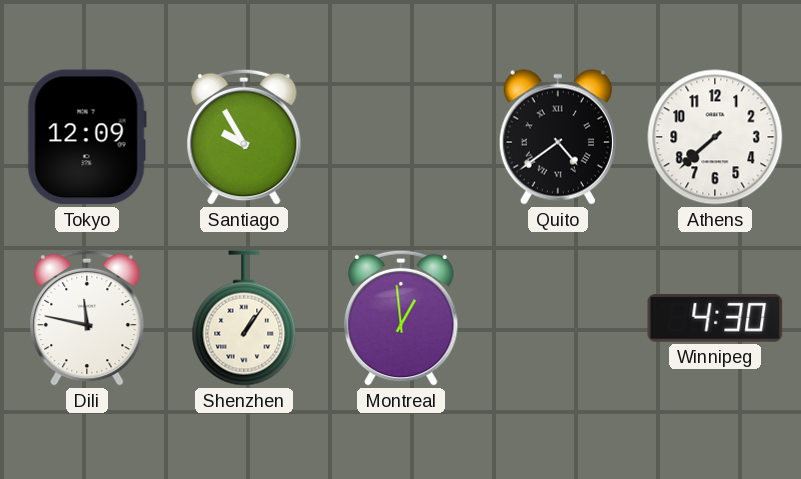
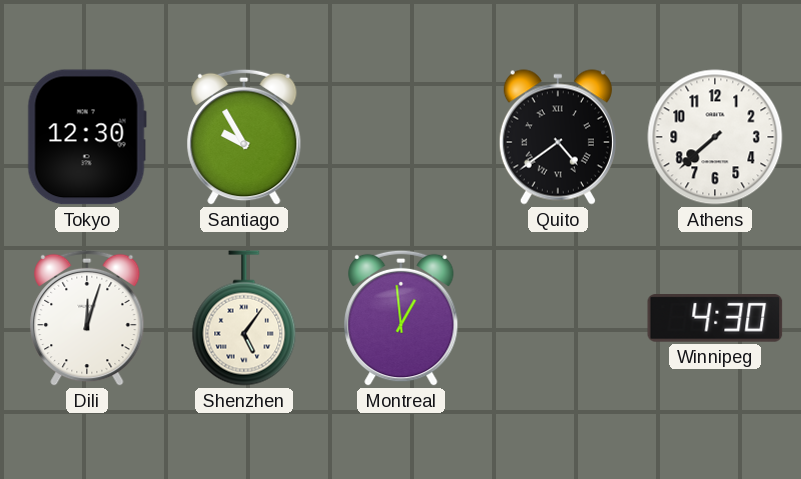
Tokyo: 12:09 -> 12:30 (87, 137)
Dili: 11:47 -> 12:03 (87, 318)
Shenzhen: 1:06 -> 5:06 (244, 318)
